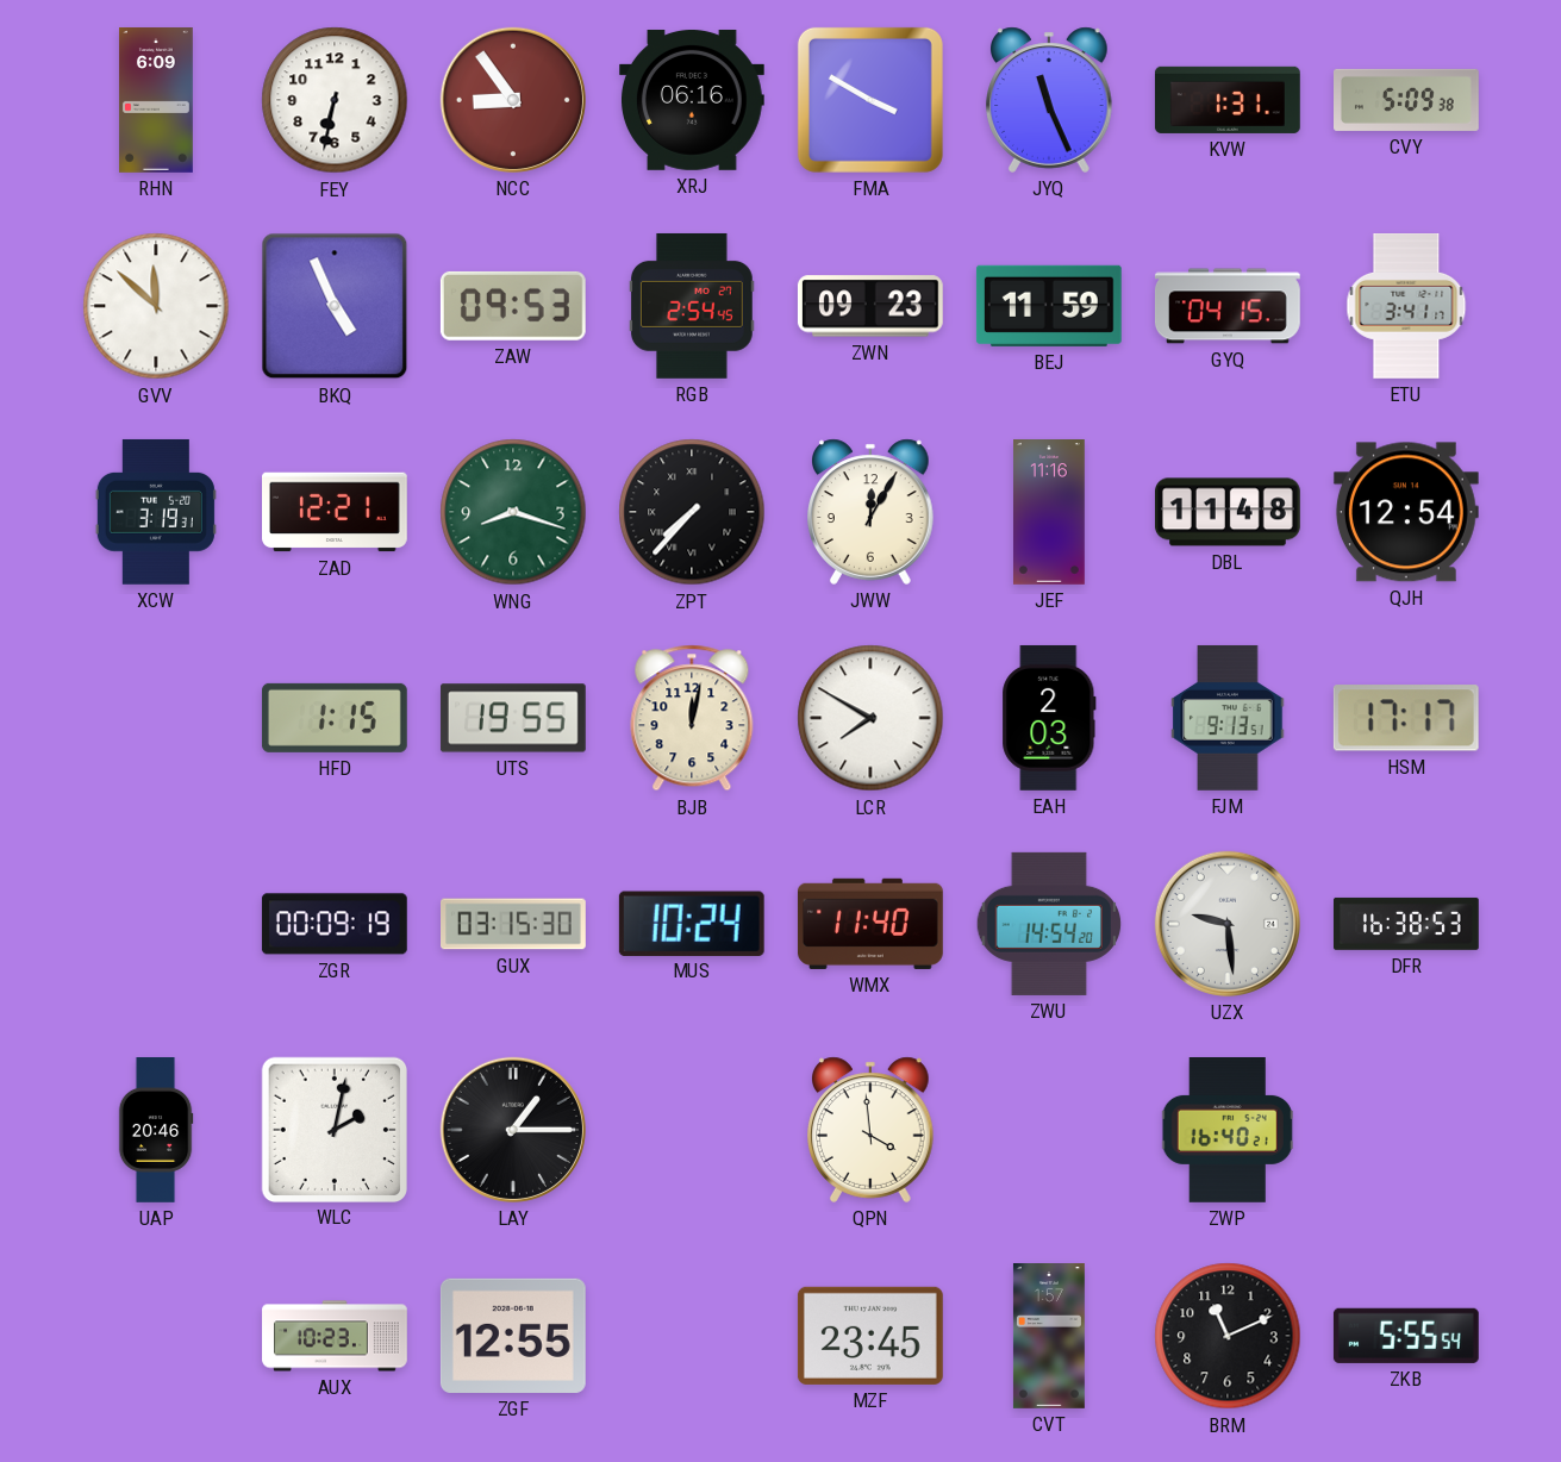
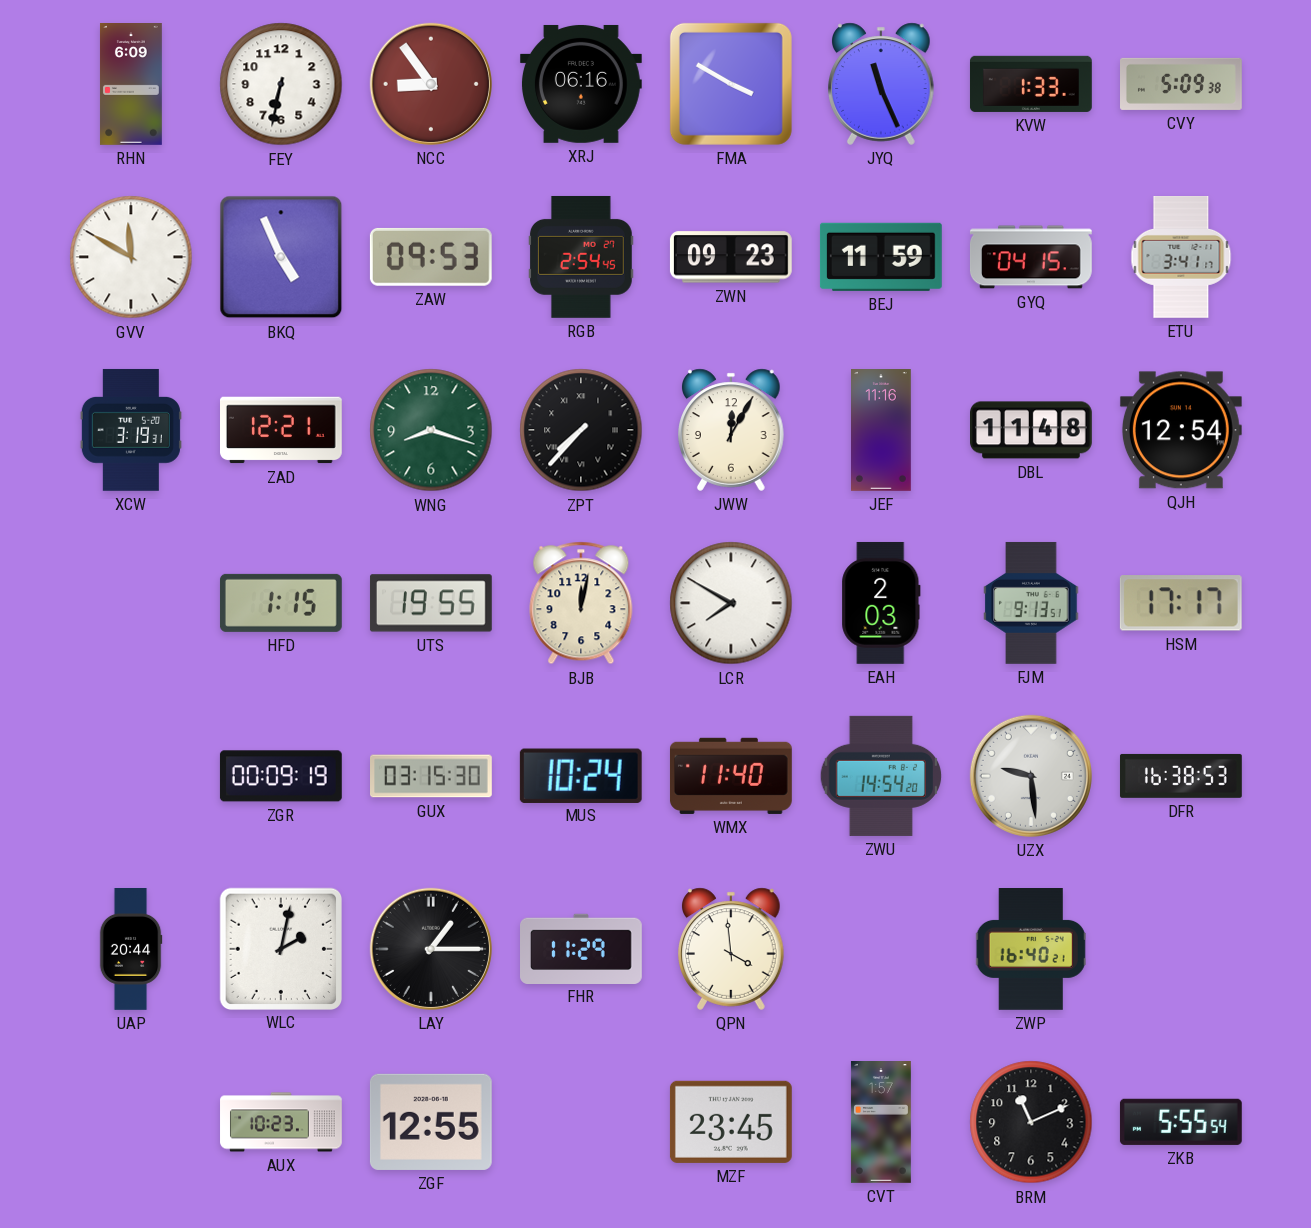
KVW: 1:31 -> 1:33 (1031, 84)
GVV: 11:52 -> 11:50 (131, 257)
UAP: 20:46 -> 20:44 (131, 950)
FHR: none -> 11:29 (582, 948)
